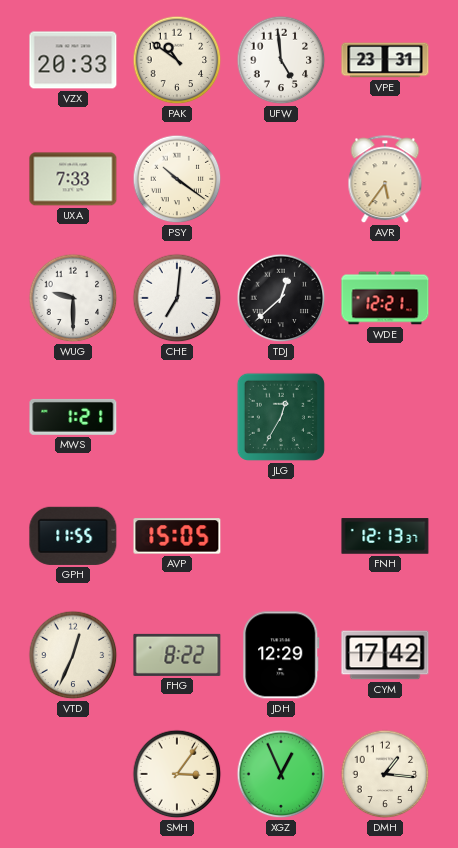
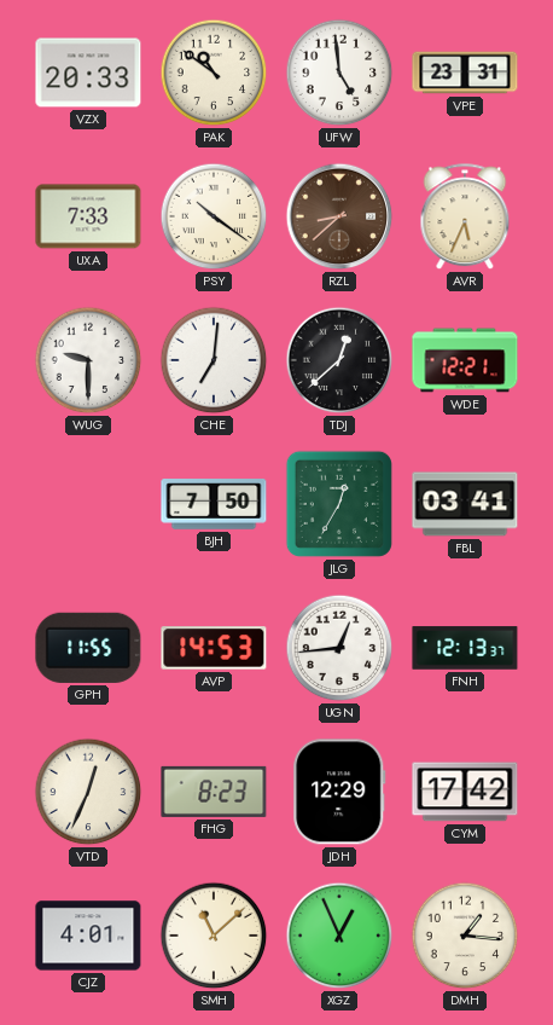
RZL: none -> 8:38 (339, 216)
AVR: 5:36 -> 5:34 (465, 218)
MWS: 1:21 -> none (73, 417)
BJH: none -> 7:50 (214, 505)
FBL: none -> 03:41 (465, 504)
AVP: 15:05 -> 14:53 (214, 648)
UGN: none -> 12:44 (339, 648)
FHG: 8:22 -> 8:23 (214, 792)
CJZ: none -> 4:01 (88, 936)
SMH: 3:06 -> 11:08 (214, 936)
